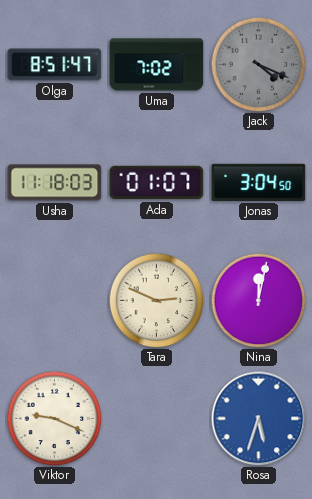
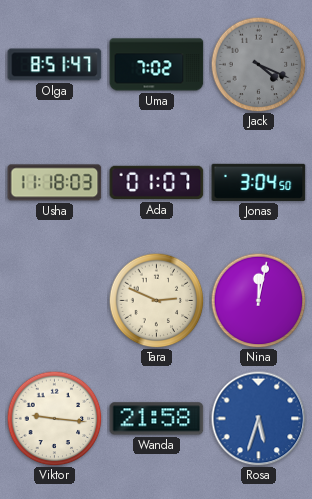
Viktor: 9:19 -> 9:16 (54, 418)
Wanda: none -> 21:58 (157, 419)
